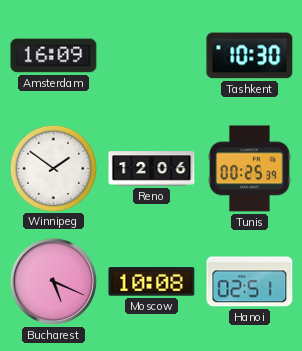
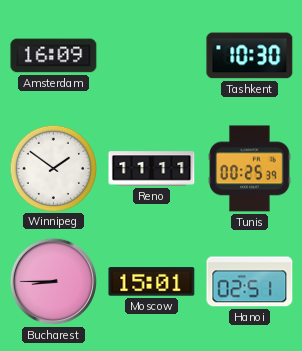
Reno: 12:06 -> 11:11 (152, 169)
Bucharest: 5:19 -> 8:45 (53, 281)
Moscow: 10:08 -> 15:01 (152, 282)
